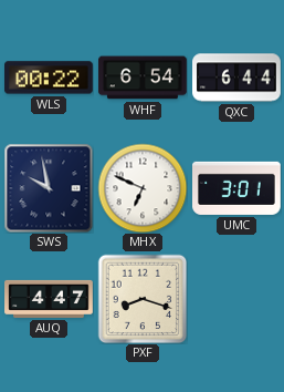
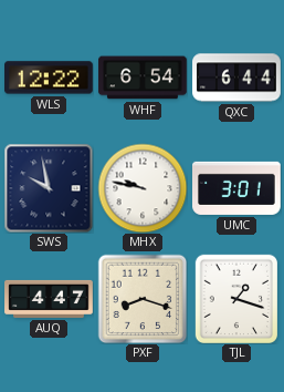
WLS: 00:22 -> 12:22 (50, 78)
MHX: 6:49 -> 9:47 (143, 188)
TJL: none -> 1:18 (235, 298)
